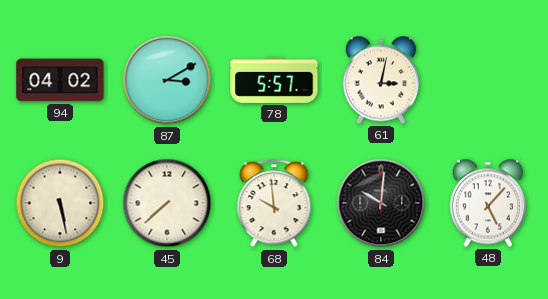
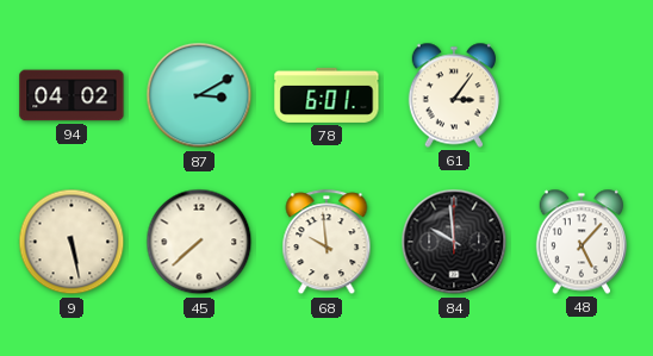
78: 5:57 -> 6:01 (326, 95)
61: 3:02 -> 3:06 (453, 95)
84: 10:01 -> 9:59 (454, 242)
